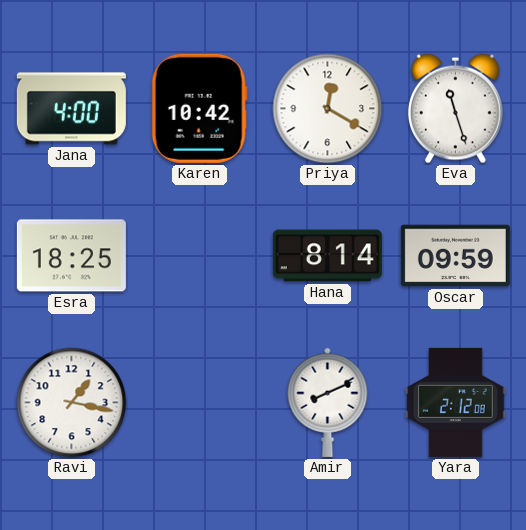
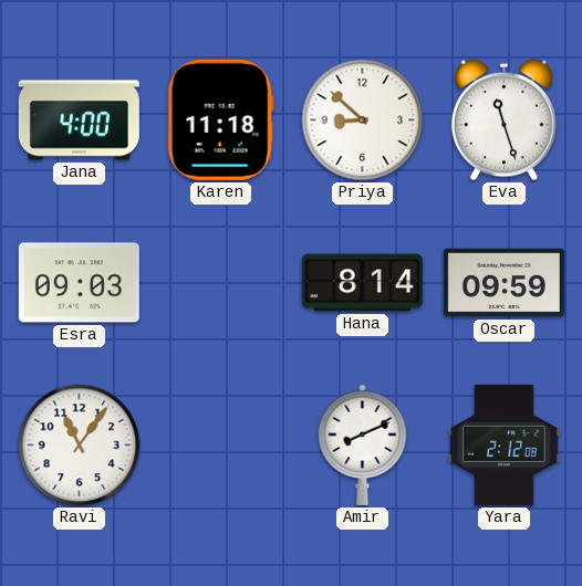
Karen: 10:42 -> 11:18 (220, 119)
Priya: 12:20 -> 8:52 (363, 121)
Esra: 18:25 -> 09:03 (79, 283)
Ravi: 1:17 -> 11:06 (80, 446)
